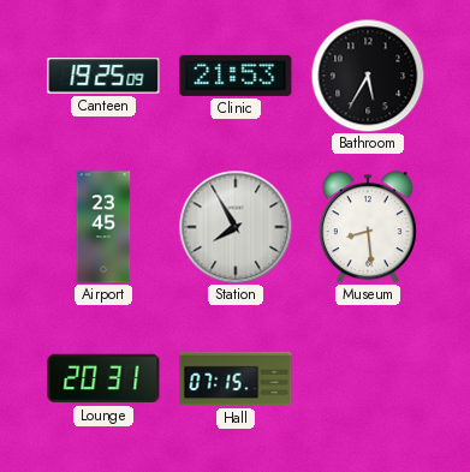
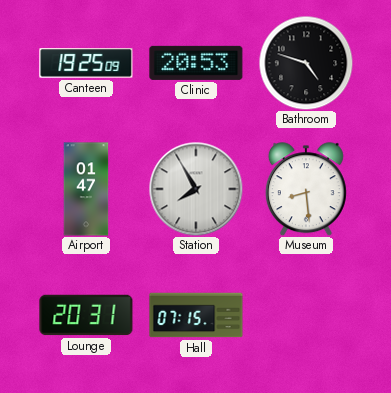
Clinic: 21:53 -> 20:53 (196, 63)
Bathroom: 5:35 -> 4:48 (306, 63)
Airport: 23:45 -> 01:47 (86, 189)
